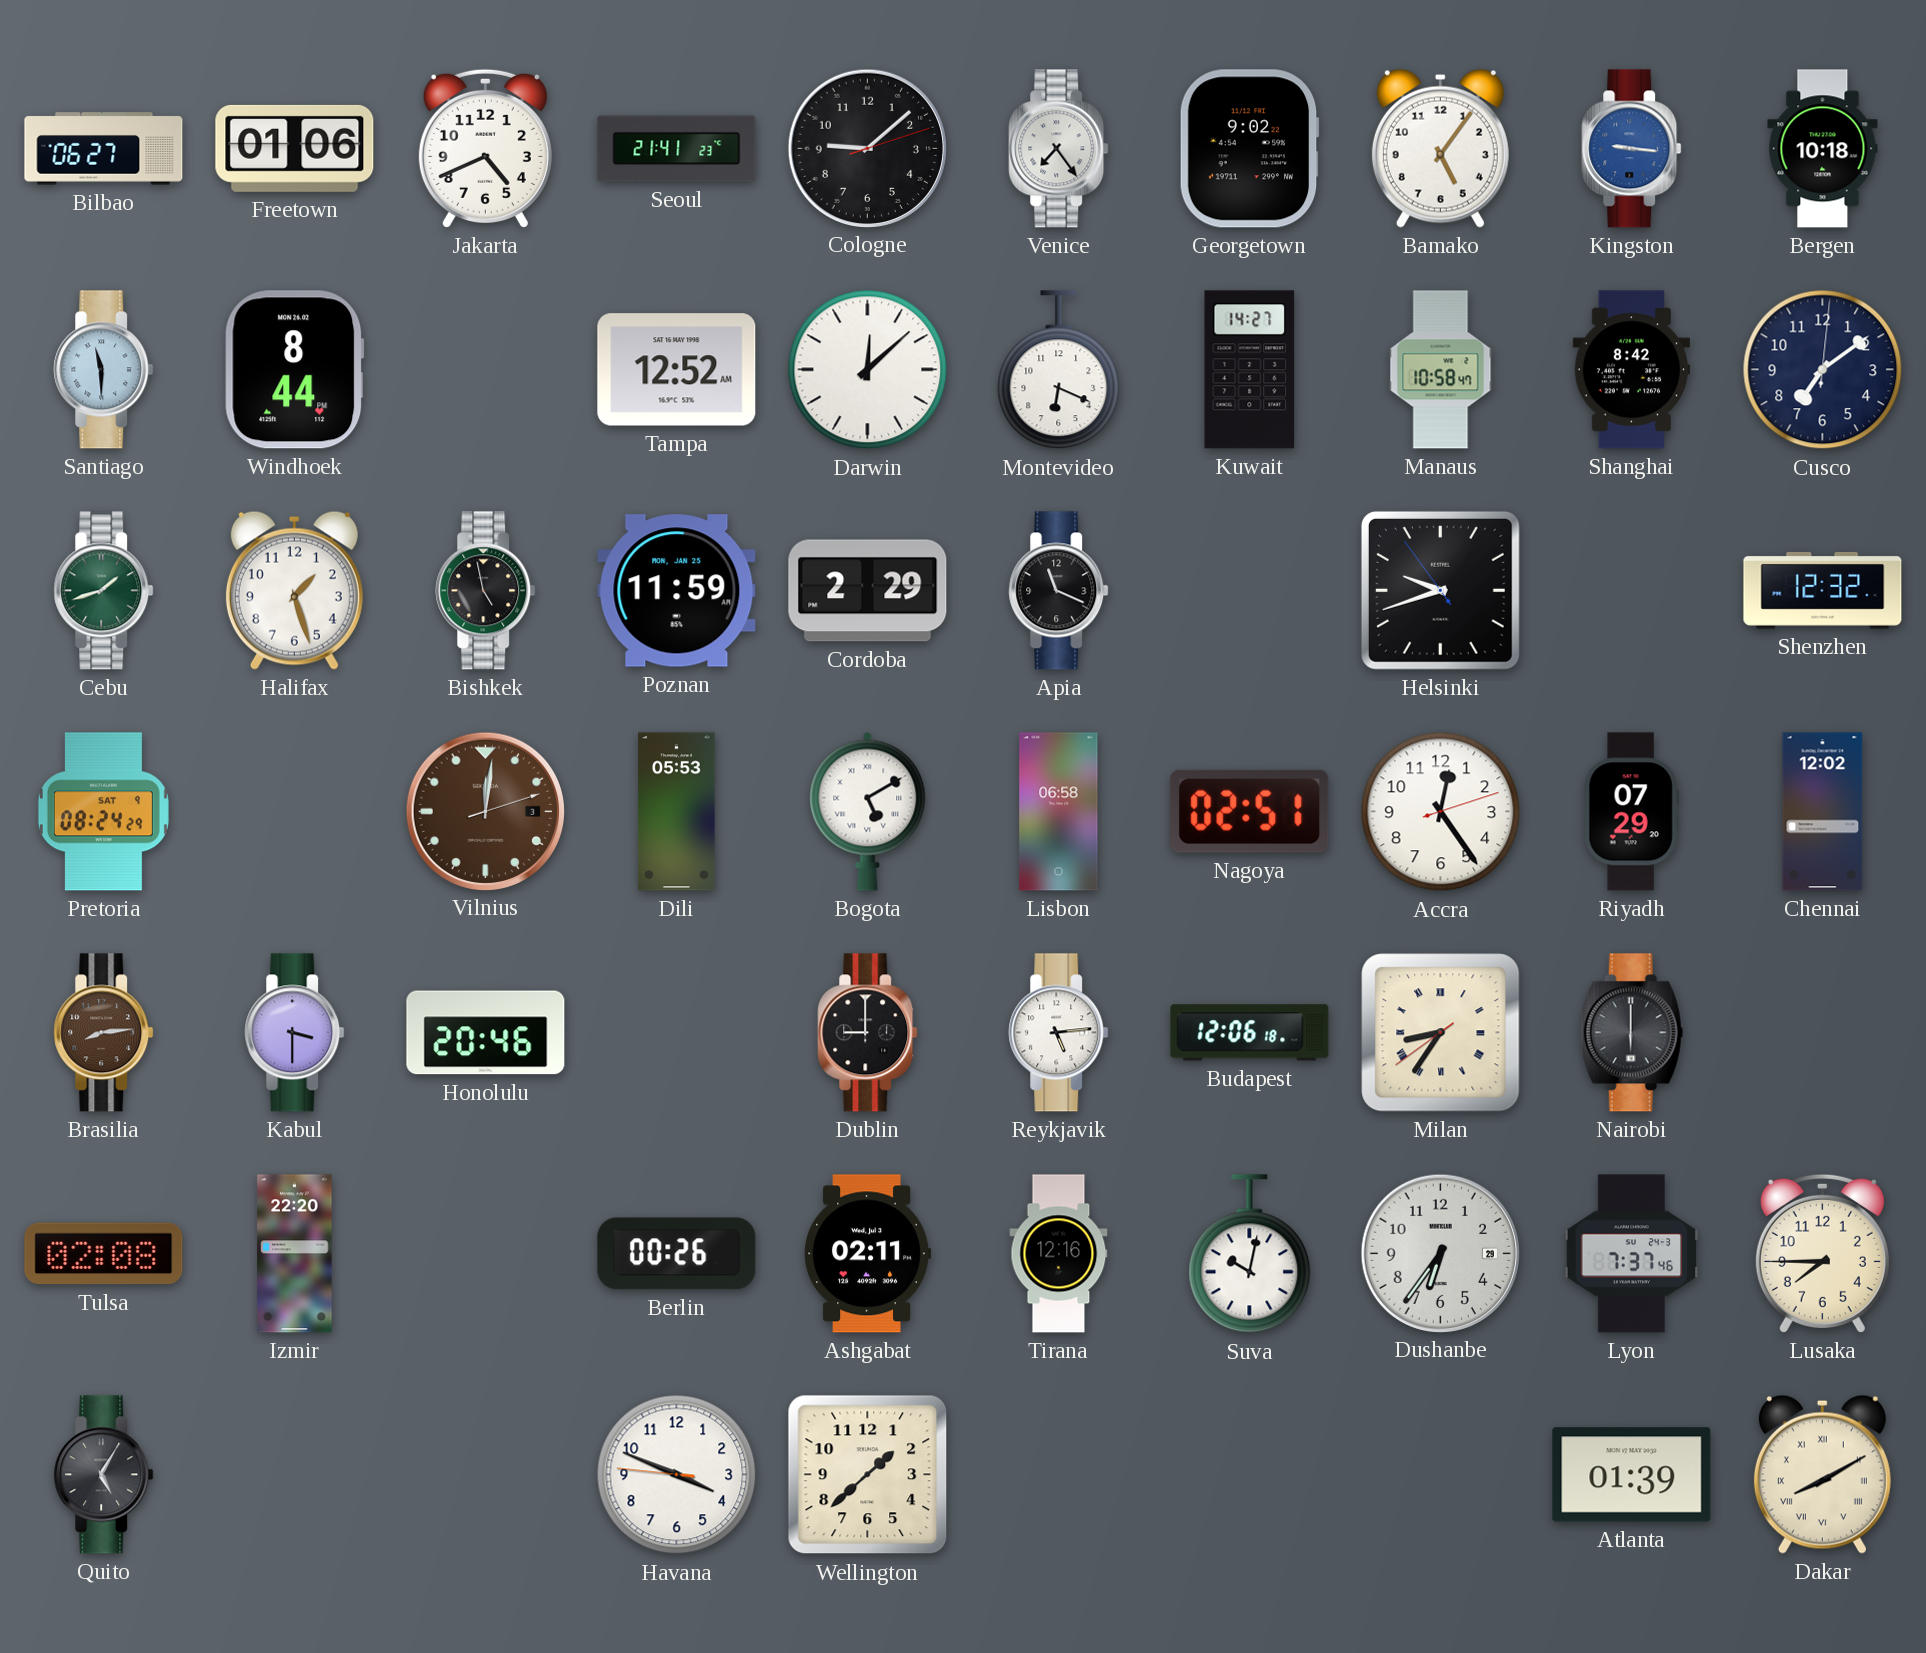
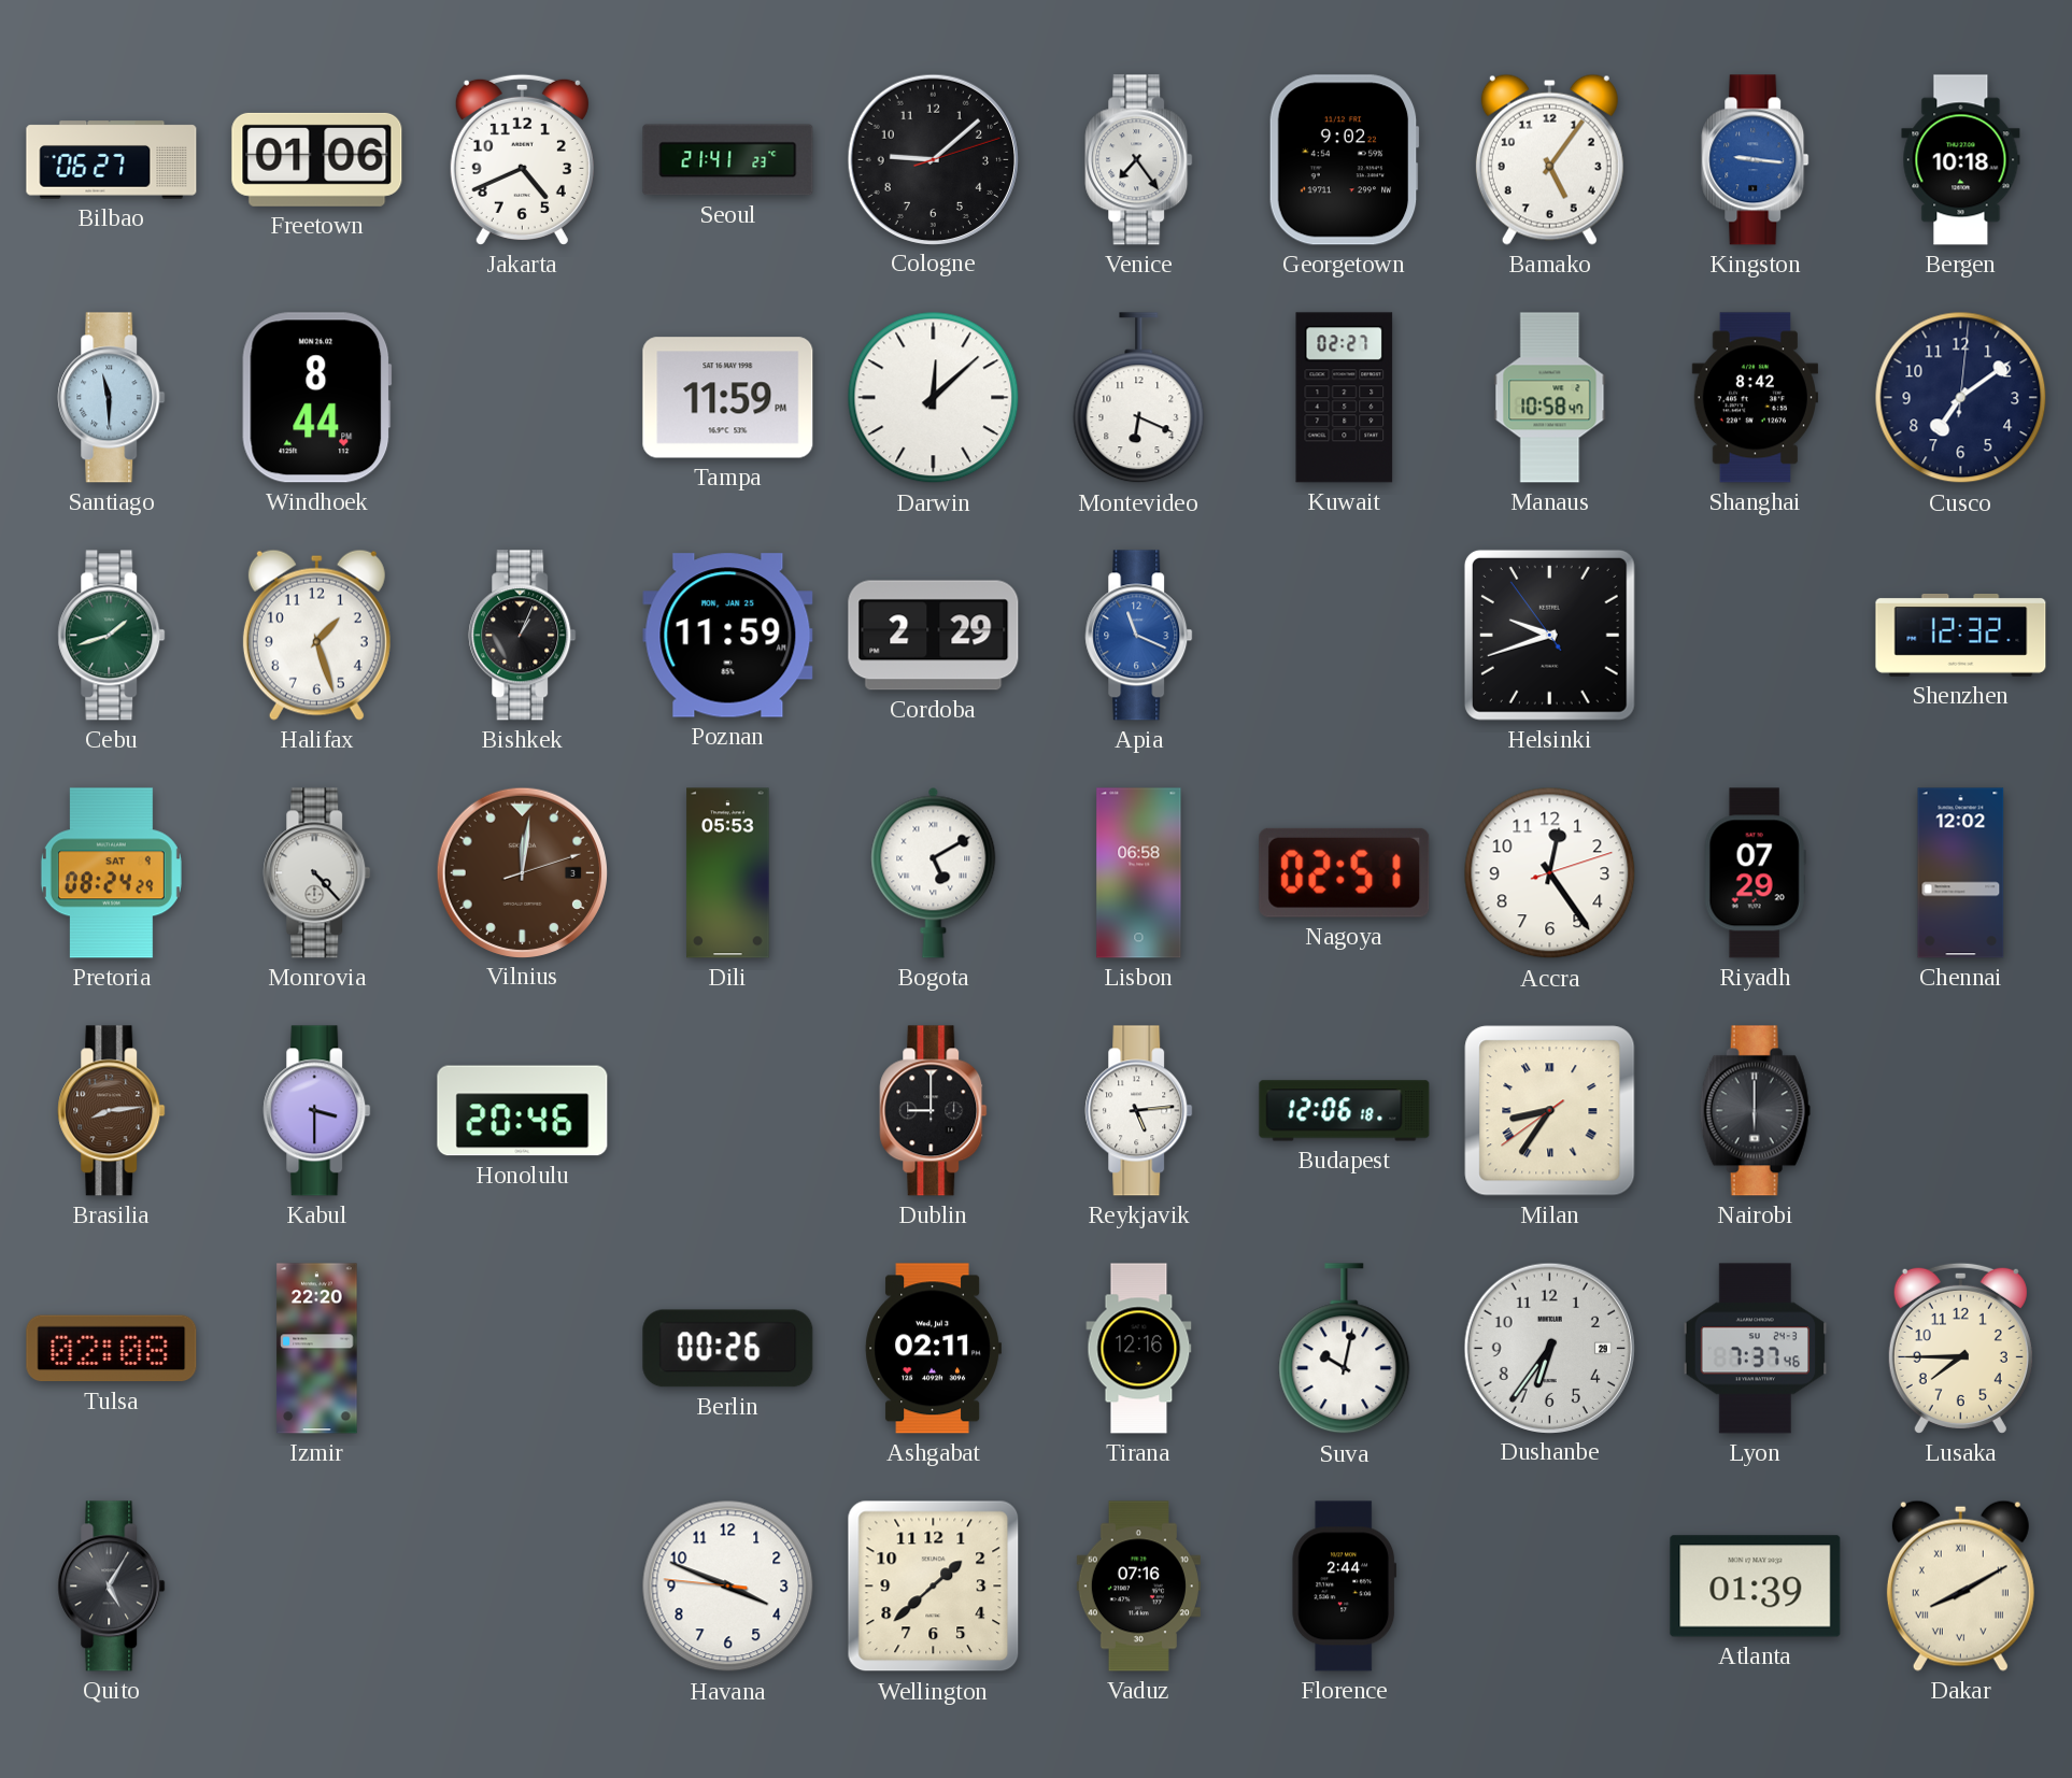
Tampa: 12:52 -> 11:59 (728, 398)
Kuwait: 14:27 -> 02:27 (1345, 398)
Bishkek: 4:58 -> 1:04 (523, 636)
Apia dial: black -> blue (1139, 636)
Monrovia: none -> 4:23 (317, 873)
Vaduz: none -> 07:16 (1138, 1587)
Florence: none -> 2:44 (1345, 1587)
